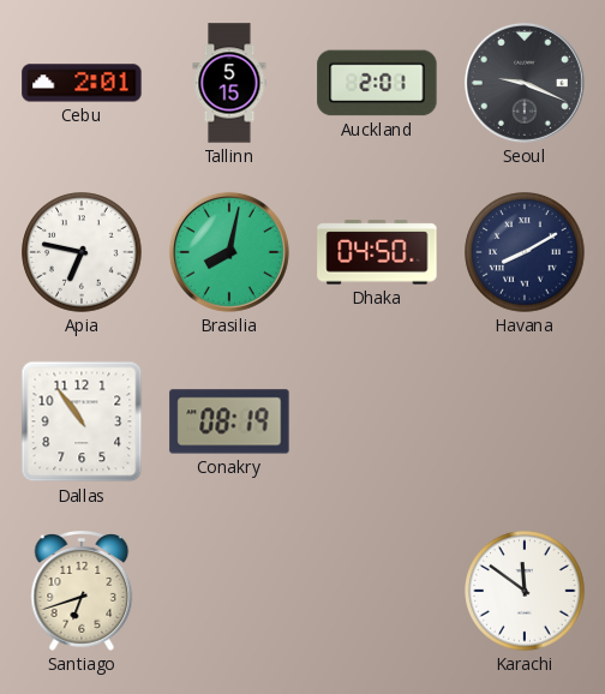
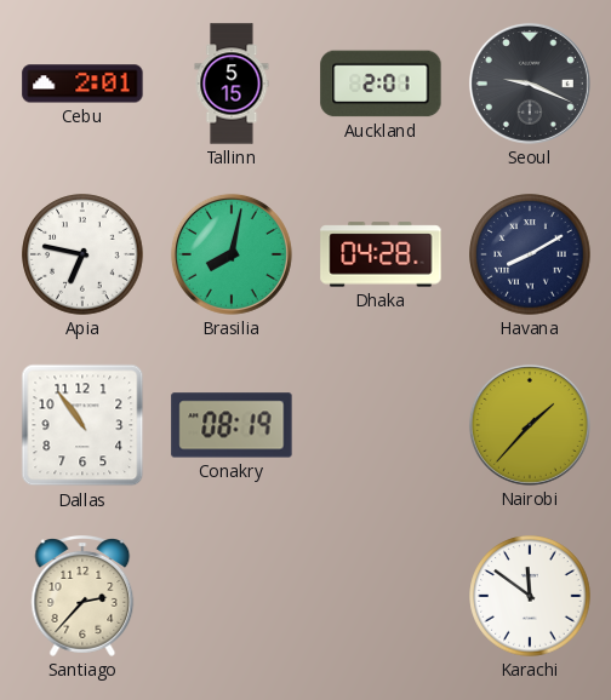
Dhaka: 04:50 -> 04:28 (381, 254)
Nairobi: none -> 1:37 (530, 425)
Santiago: 6:42 -> 2:37 (82, 597)
